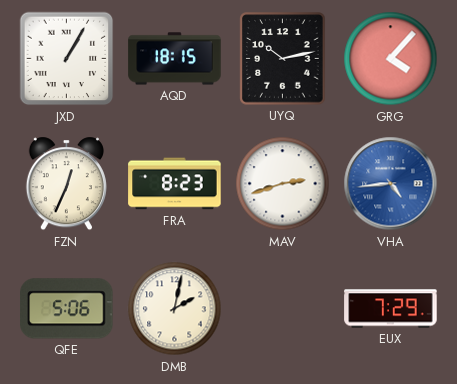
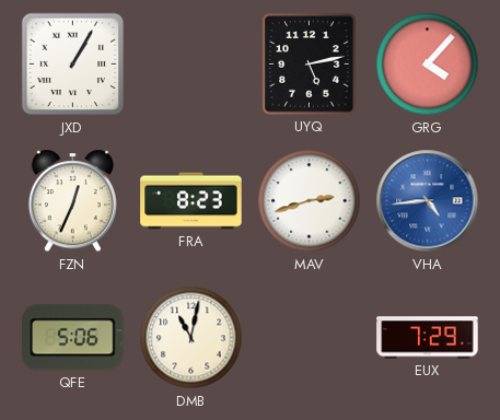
AQD: 18:15 -> none (175, 59)
UYQ: 10:13 -> 5:13 (310, 65)
DMB: 2:02 -> 11:02 (191, 338)
